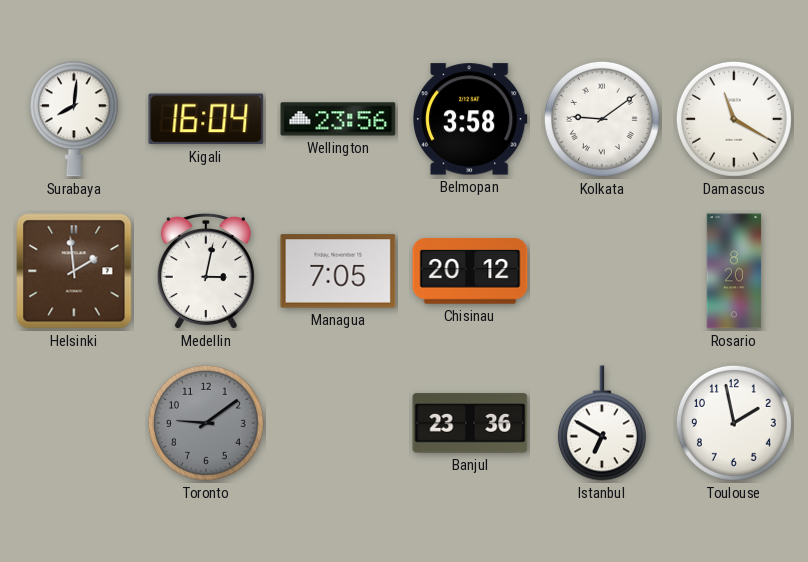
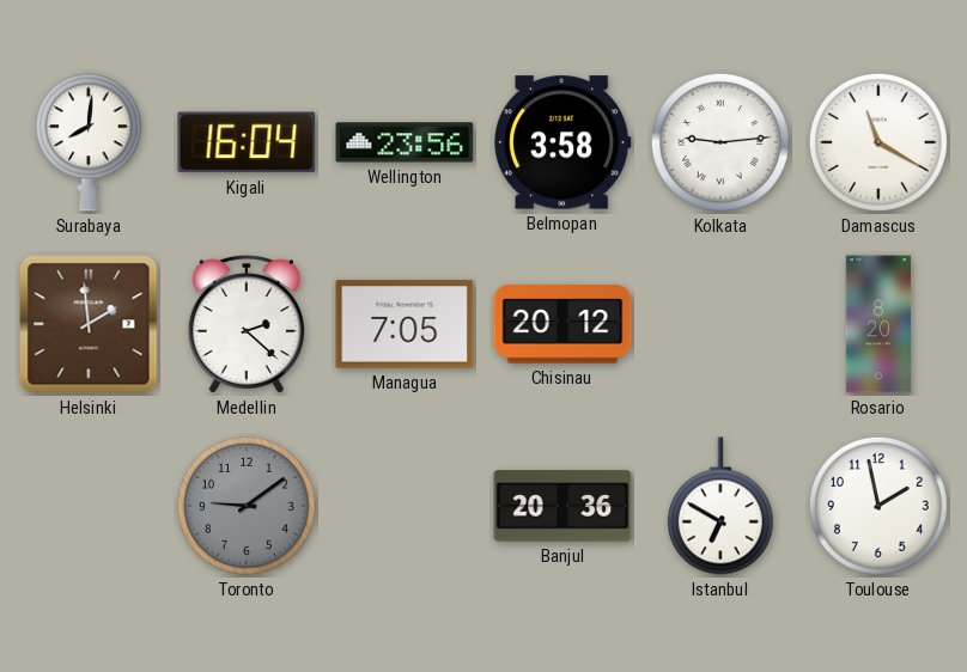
Kolkata: 9:09 -> 9:14 (720, 142)
Medellin: 3:02 -> 2:22 (247, 324)
Banjul: 23:36 -> 20:36 (562, 506)
